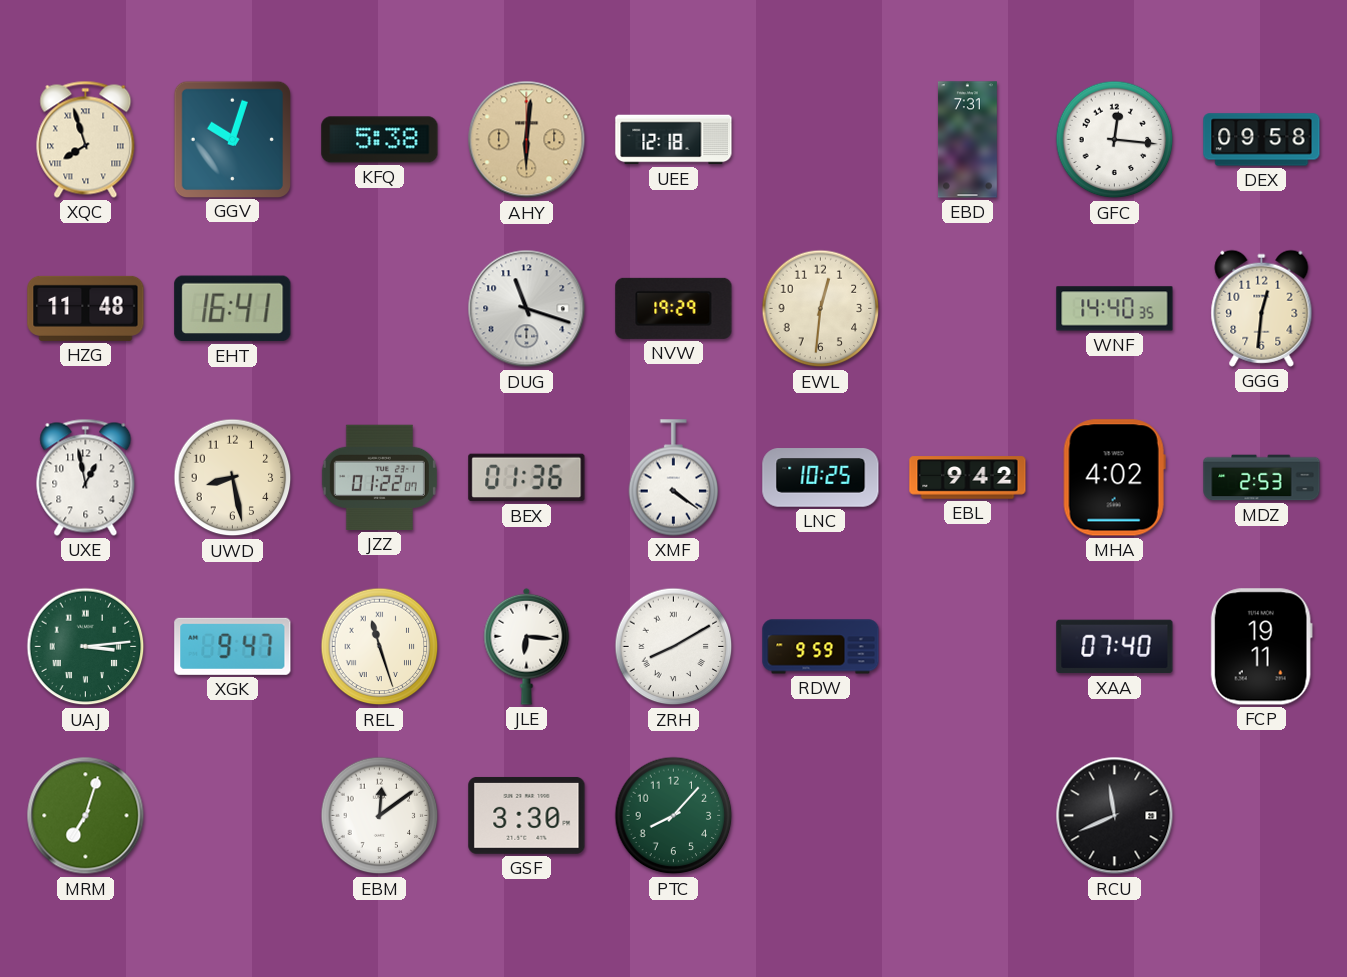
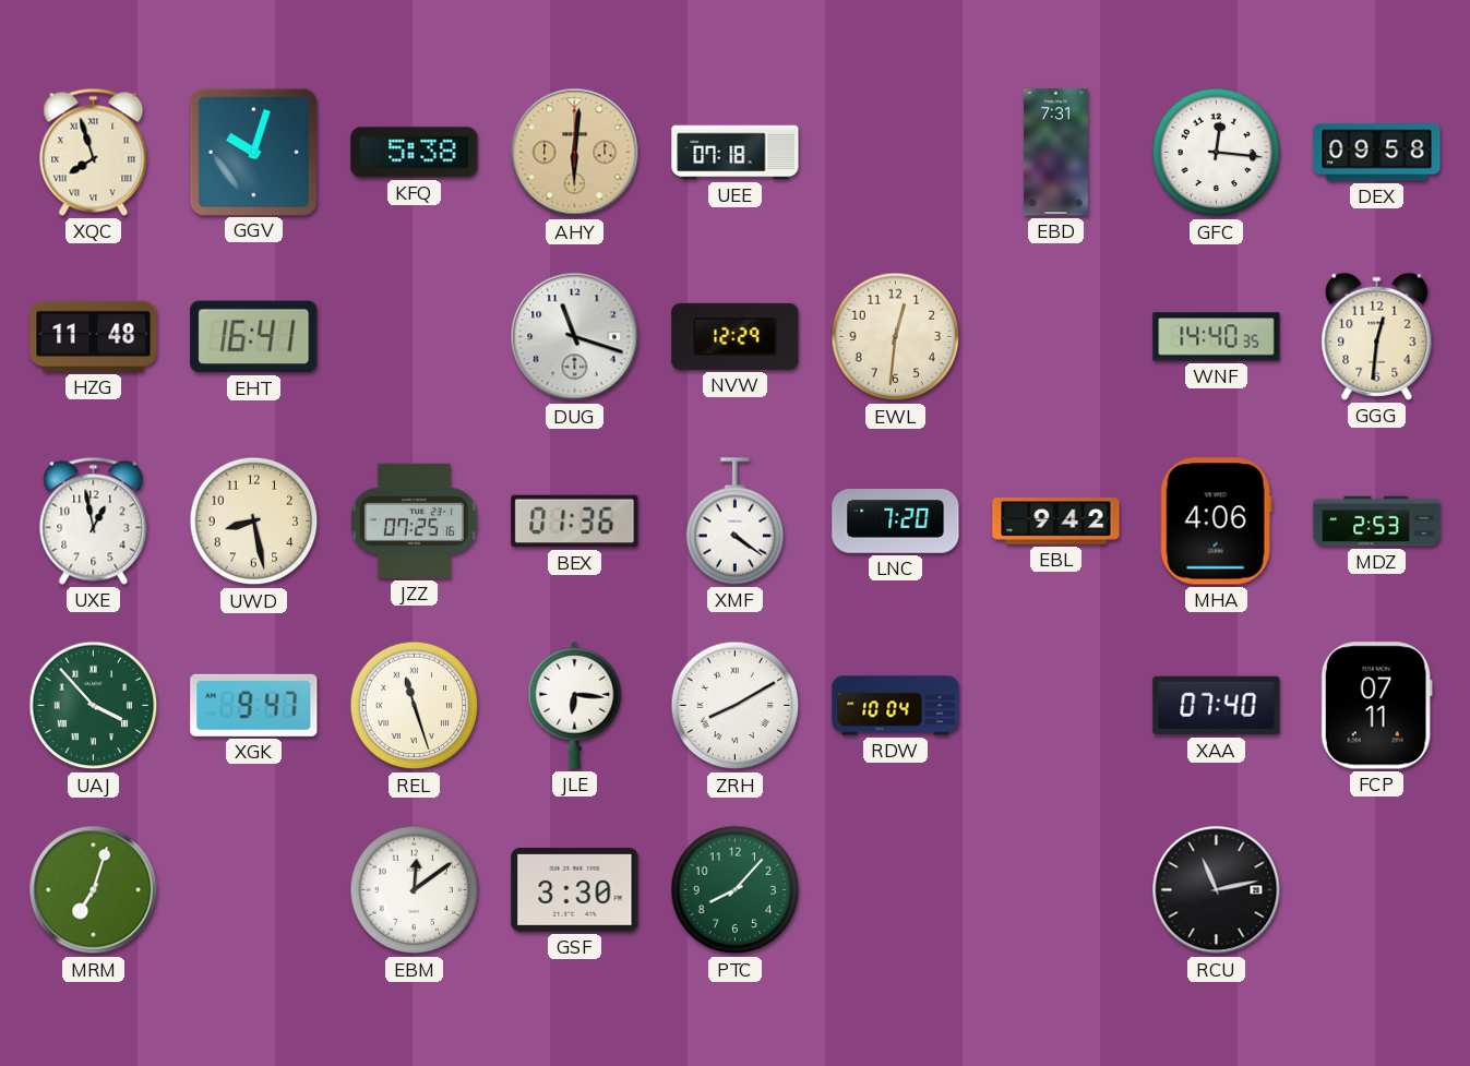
UEE: 12:18 -> 07:18 (736, 153)
NVW: 19:29 -> 12:29 (736, 336)
JZZ: 01:22 -> 07:25 (414, 520)
LNC: 10:25 -> 7:20 (896, 522)
MHA: 4:02 -> 4:06 (1216, 522)
UAJ: 3:14 -> 3:53 (94, 706)
RDW: 9:59 -> 10:04 (896, 706)
FCP: 19:11 -> 07:11 (1376, 706)
RCU: 11:41 -> 11:13 (1217, 890)
